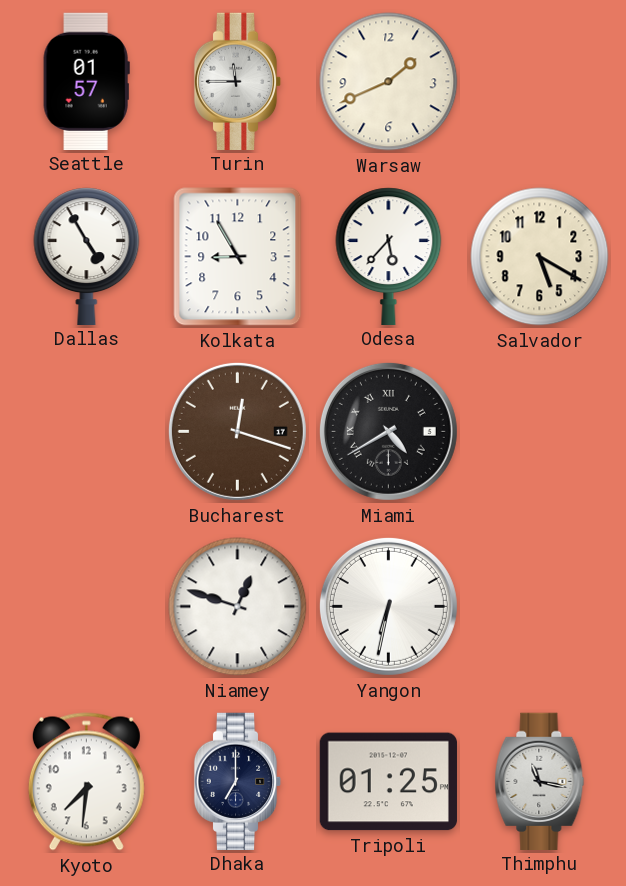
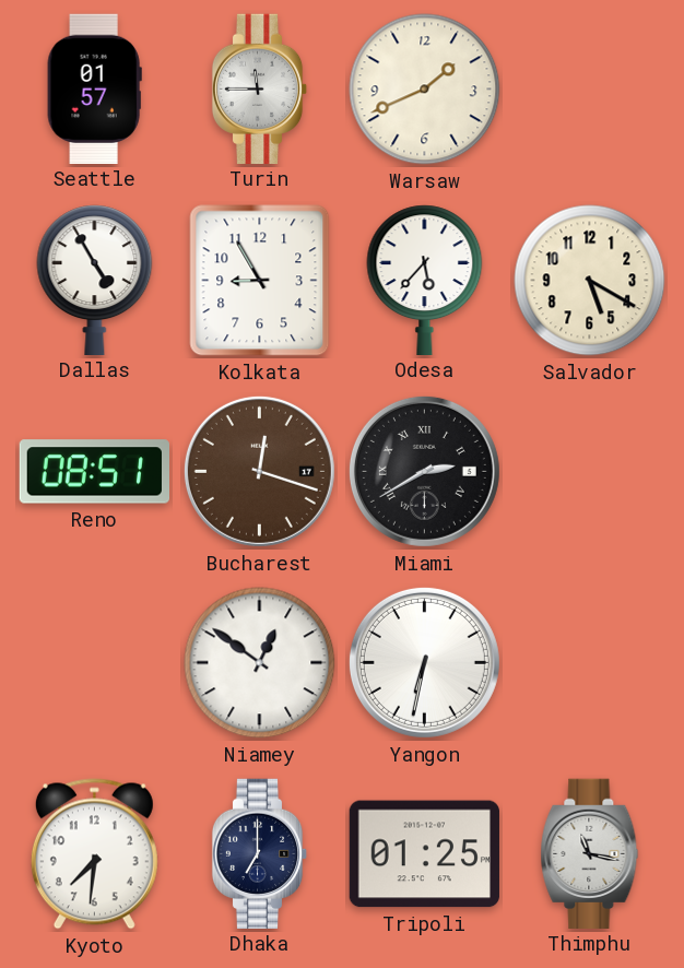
Reno: none -> 08:51 (94, 472)
Miami: 4:40 -> 2:40 (424, 471)
Niamey: 12:48 -> 12:51 (260, 663)
